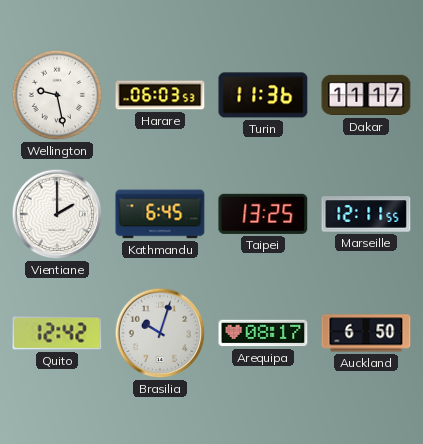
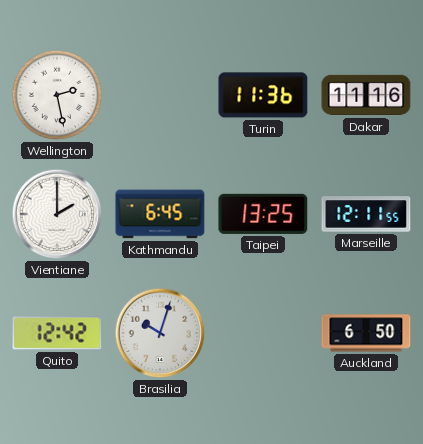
Wellington: 9:28 -> 2:28 (57, 95)
Harare: 06:03 -> none (160, 95)
Dakar: 11:17 -> 11:16 (366, 95)
Arequipa: 08:17 -> none (263, 333)
